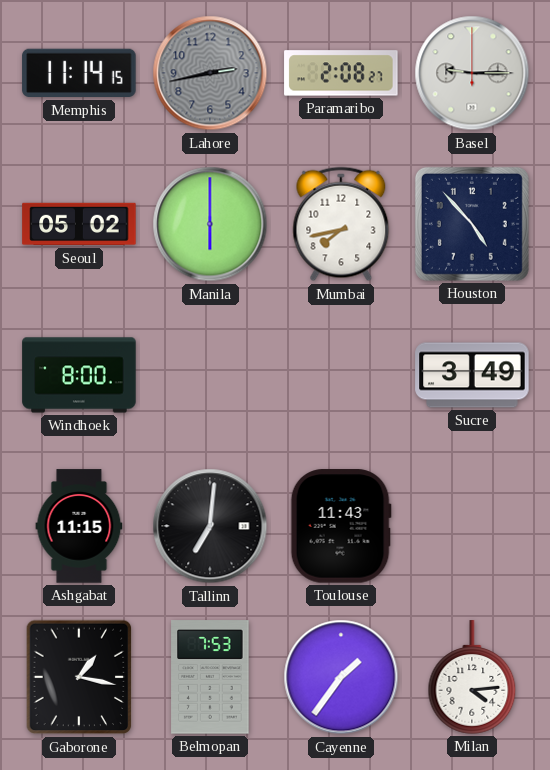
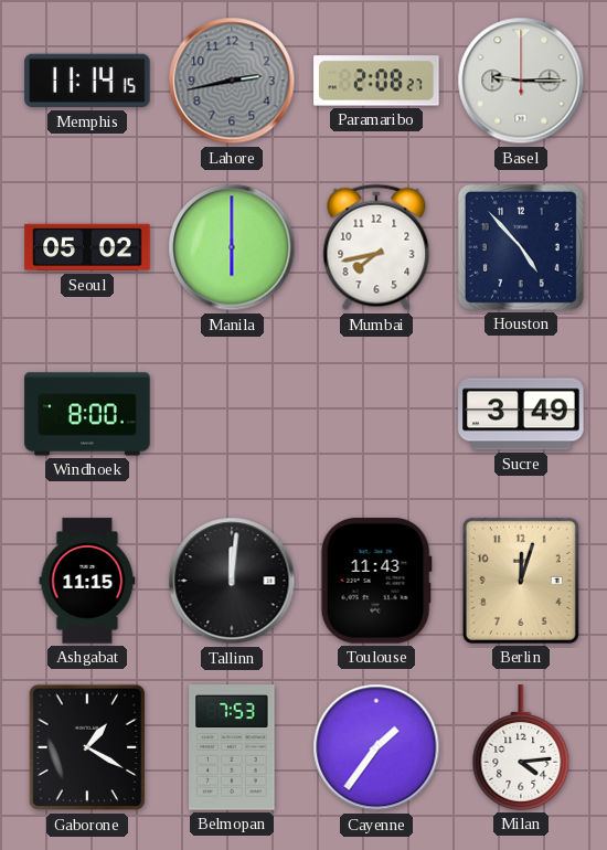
Tallinn: 7:01 -> 12:01 (232, 581)
Berlin: none -> 12:03 (521, 581)
Gaborone: 1:17 -> 1:20 (87, 747)
